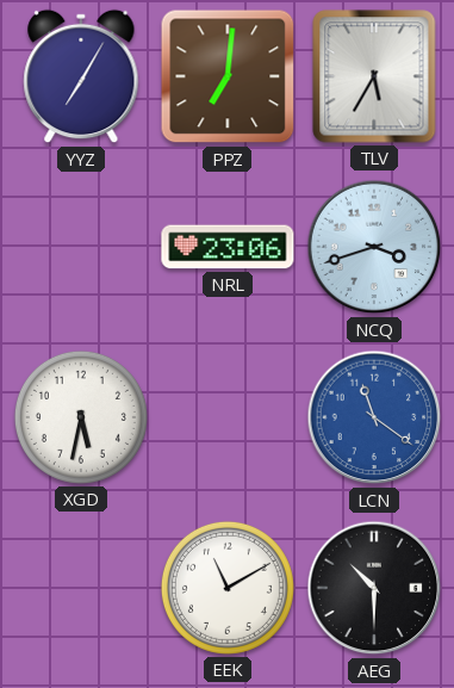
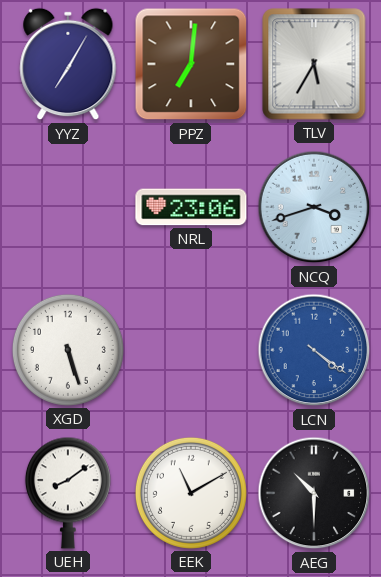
XGD: 5:32 -> 5:27 (68, 350)
LCN: 11:21 -> 4:21 (314, 350)
UEH: none -> 8:09 (68, 493)
